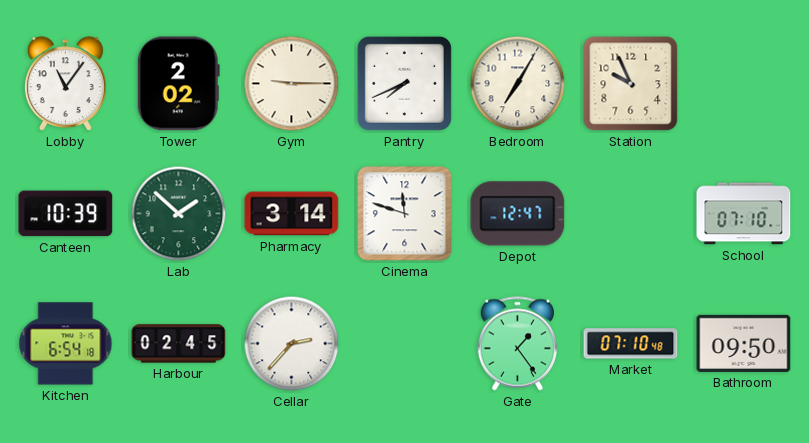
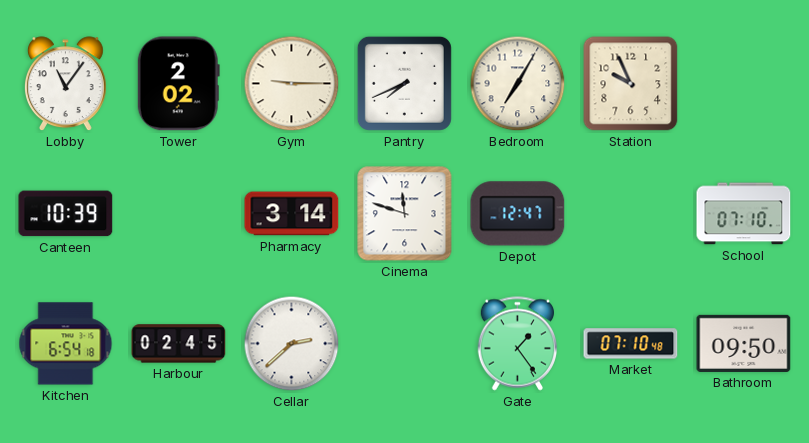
Lab: 1:52 -> none (179, 214)
Cellar: 2:37 -> 2:38 (292, 344)
